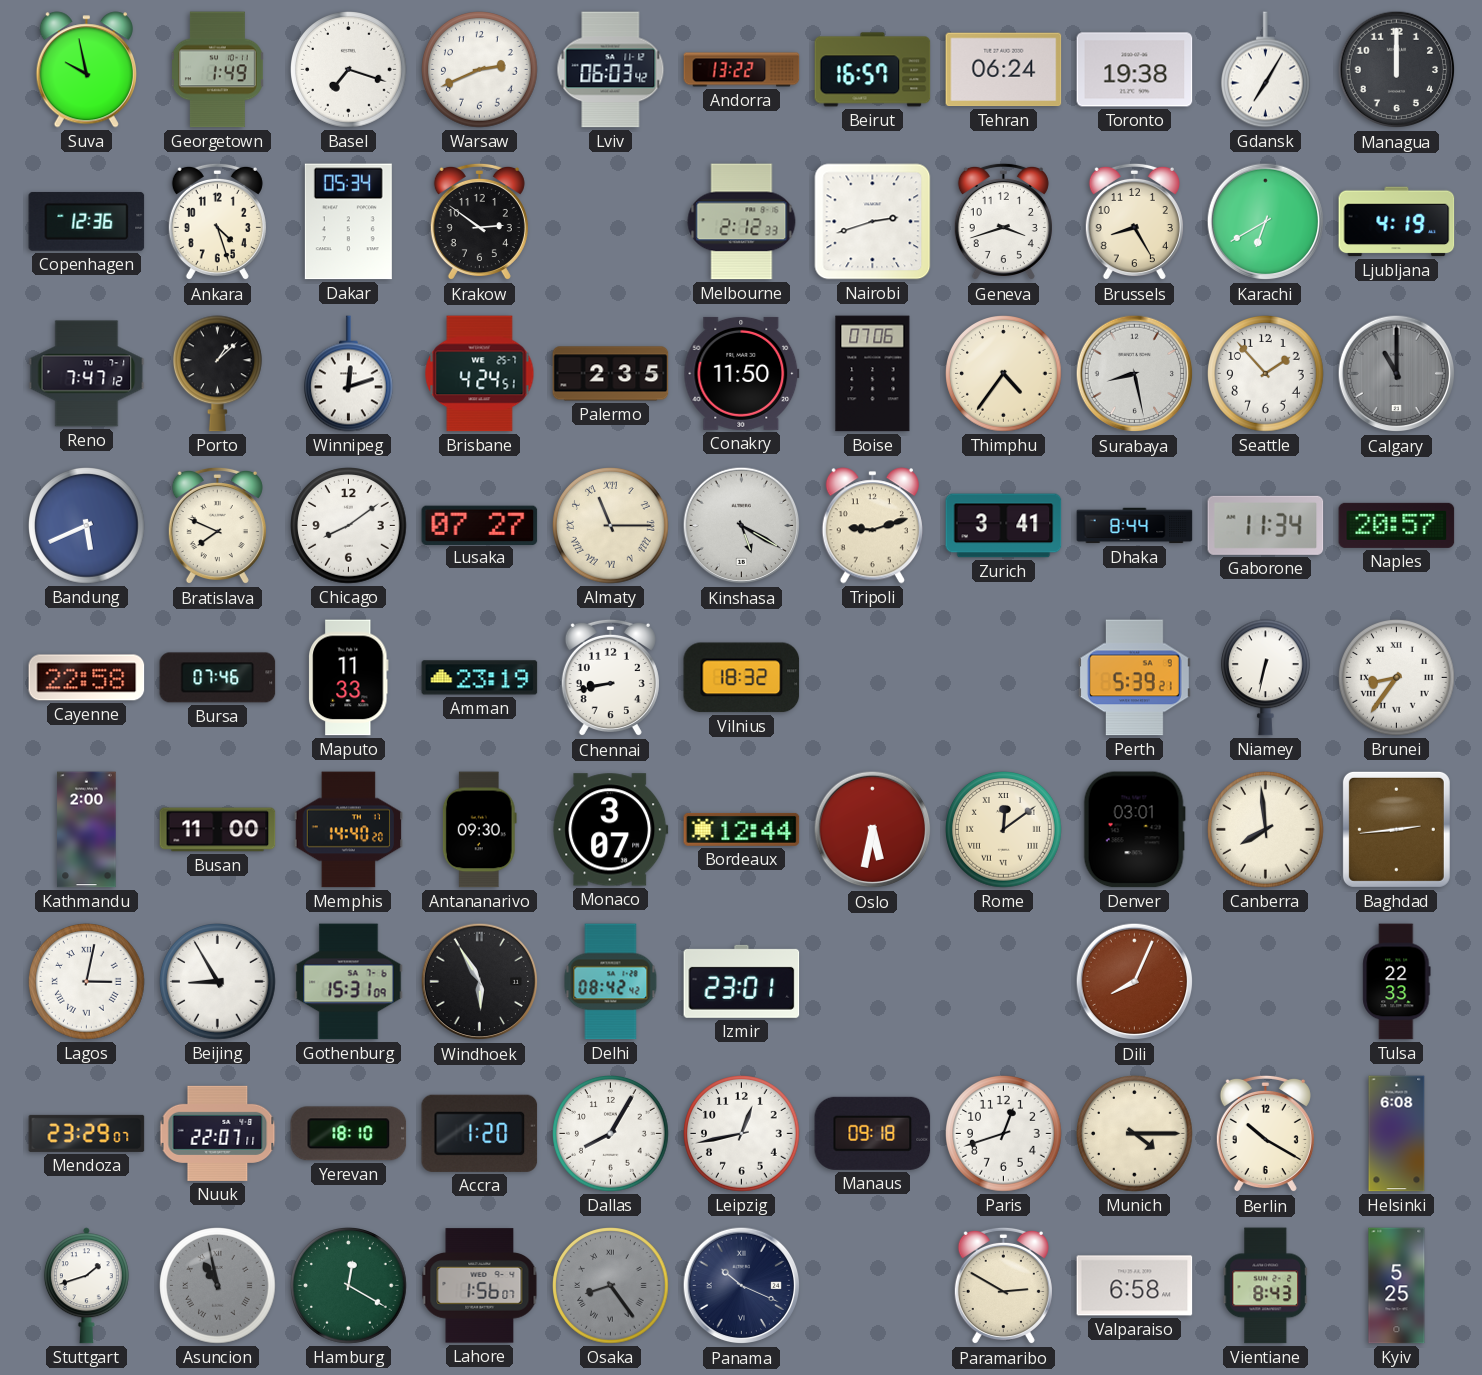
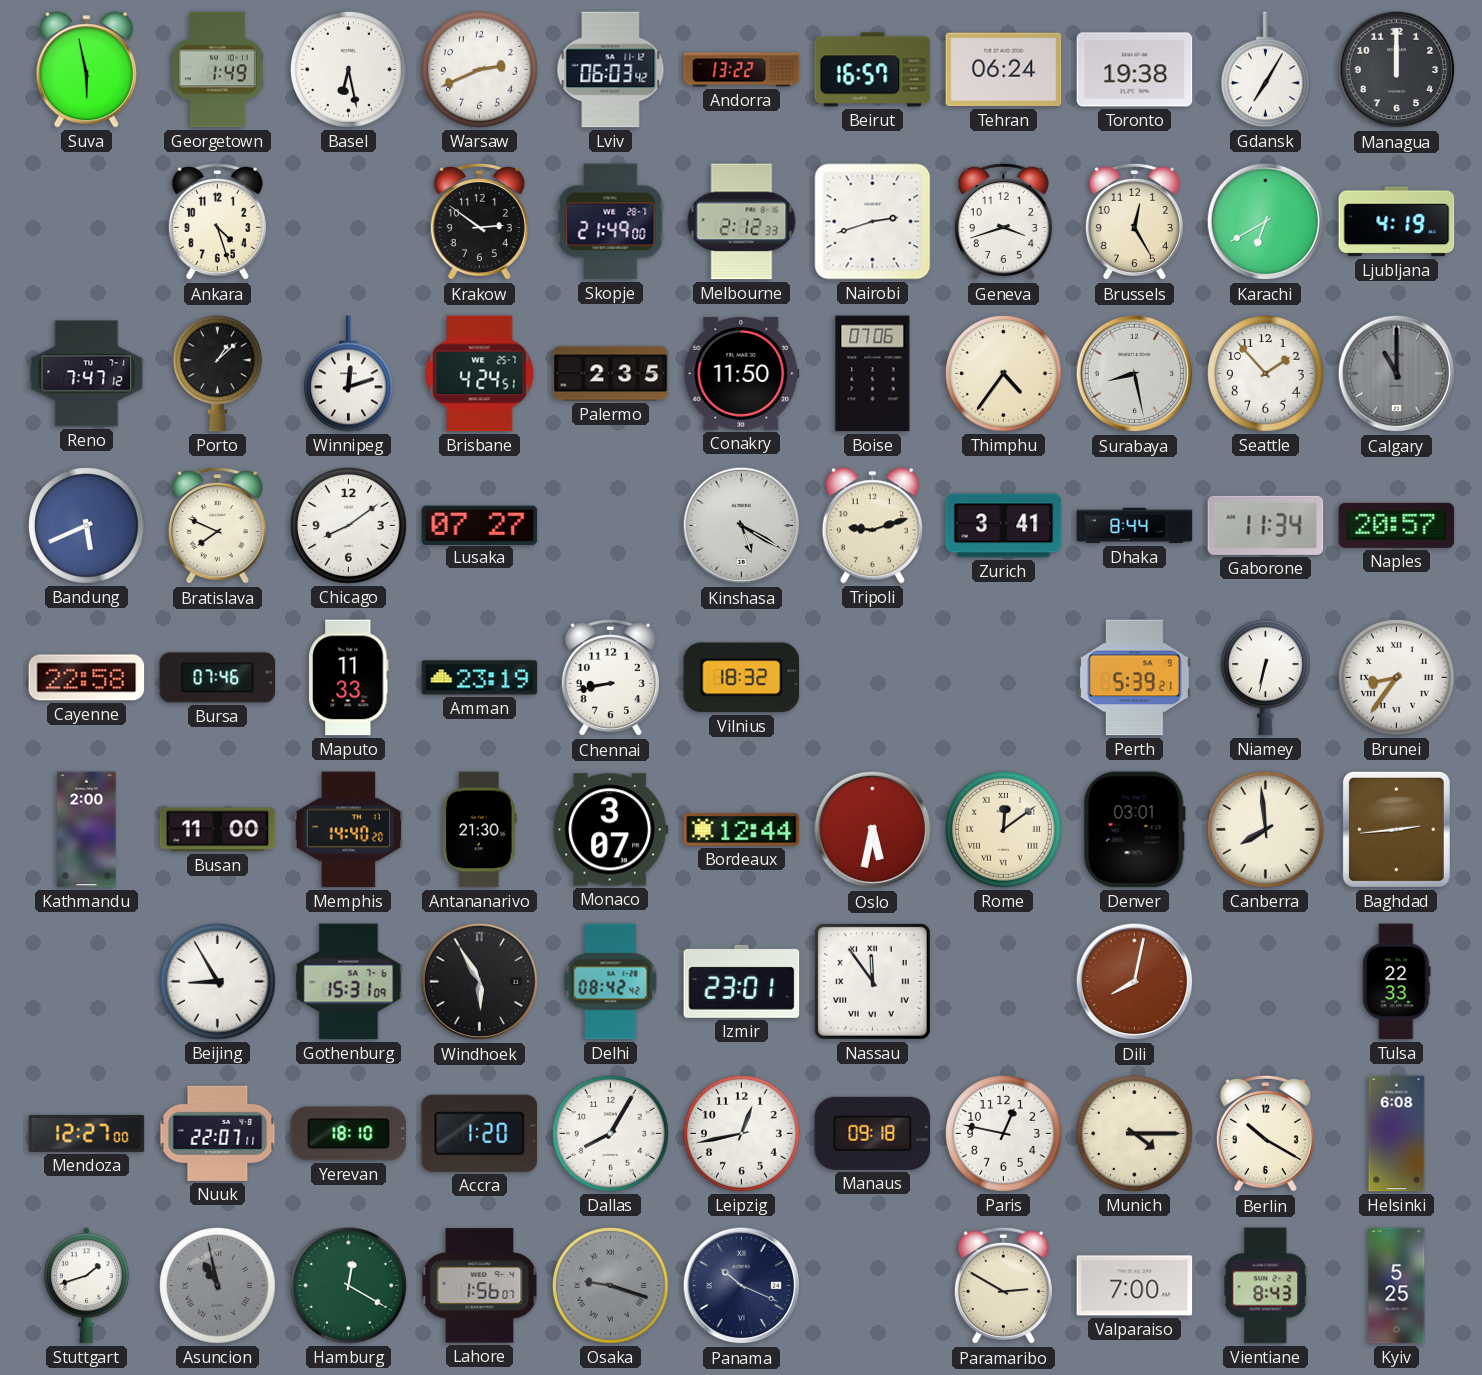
Suva: 9:58 -> 5:58 (86, 70)
Basel: 7:18 -> 6:28 (349, 70)
Copenhagen: 12:36 -> none (87, 221)
Dakar: 05:34 -> none (348, 222)
Skopje: none -> 21:49 (611, 222)
Brussels: 8:25 -> 12:25 (1134, 222)
Almaty: 11:15 -> none (611, 526)
Antananarivo: 09:30 -> 21:30 (479, 830)
Lagos: 3:02 -> none (87, 982)
Nassau: none -> 11:54 (872, 981)
Dili: 8:04 -> 8:02 (1135, 982)
Mendoza: 23:29 -> 12:27 (87, 1133)
Paris: 12:42 -> 12:47 (1004, 1134)
Osaka: 8:24 -> 9:18 (611, 1286)
Valparaiso: 6:58 -> 7:00 (1135, 1286)
